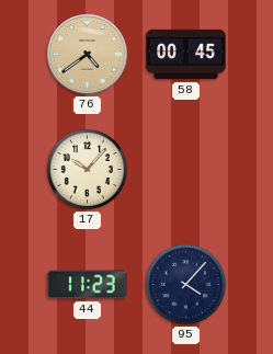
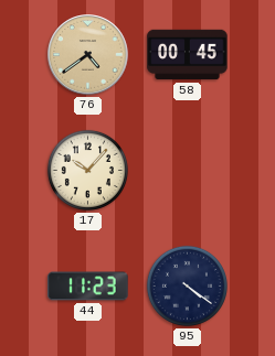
95: 4:07 -> 4:21 (187, 285)
